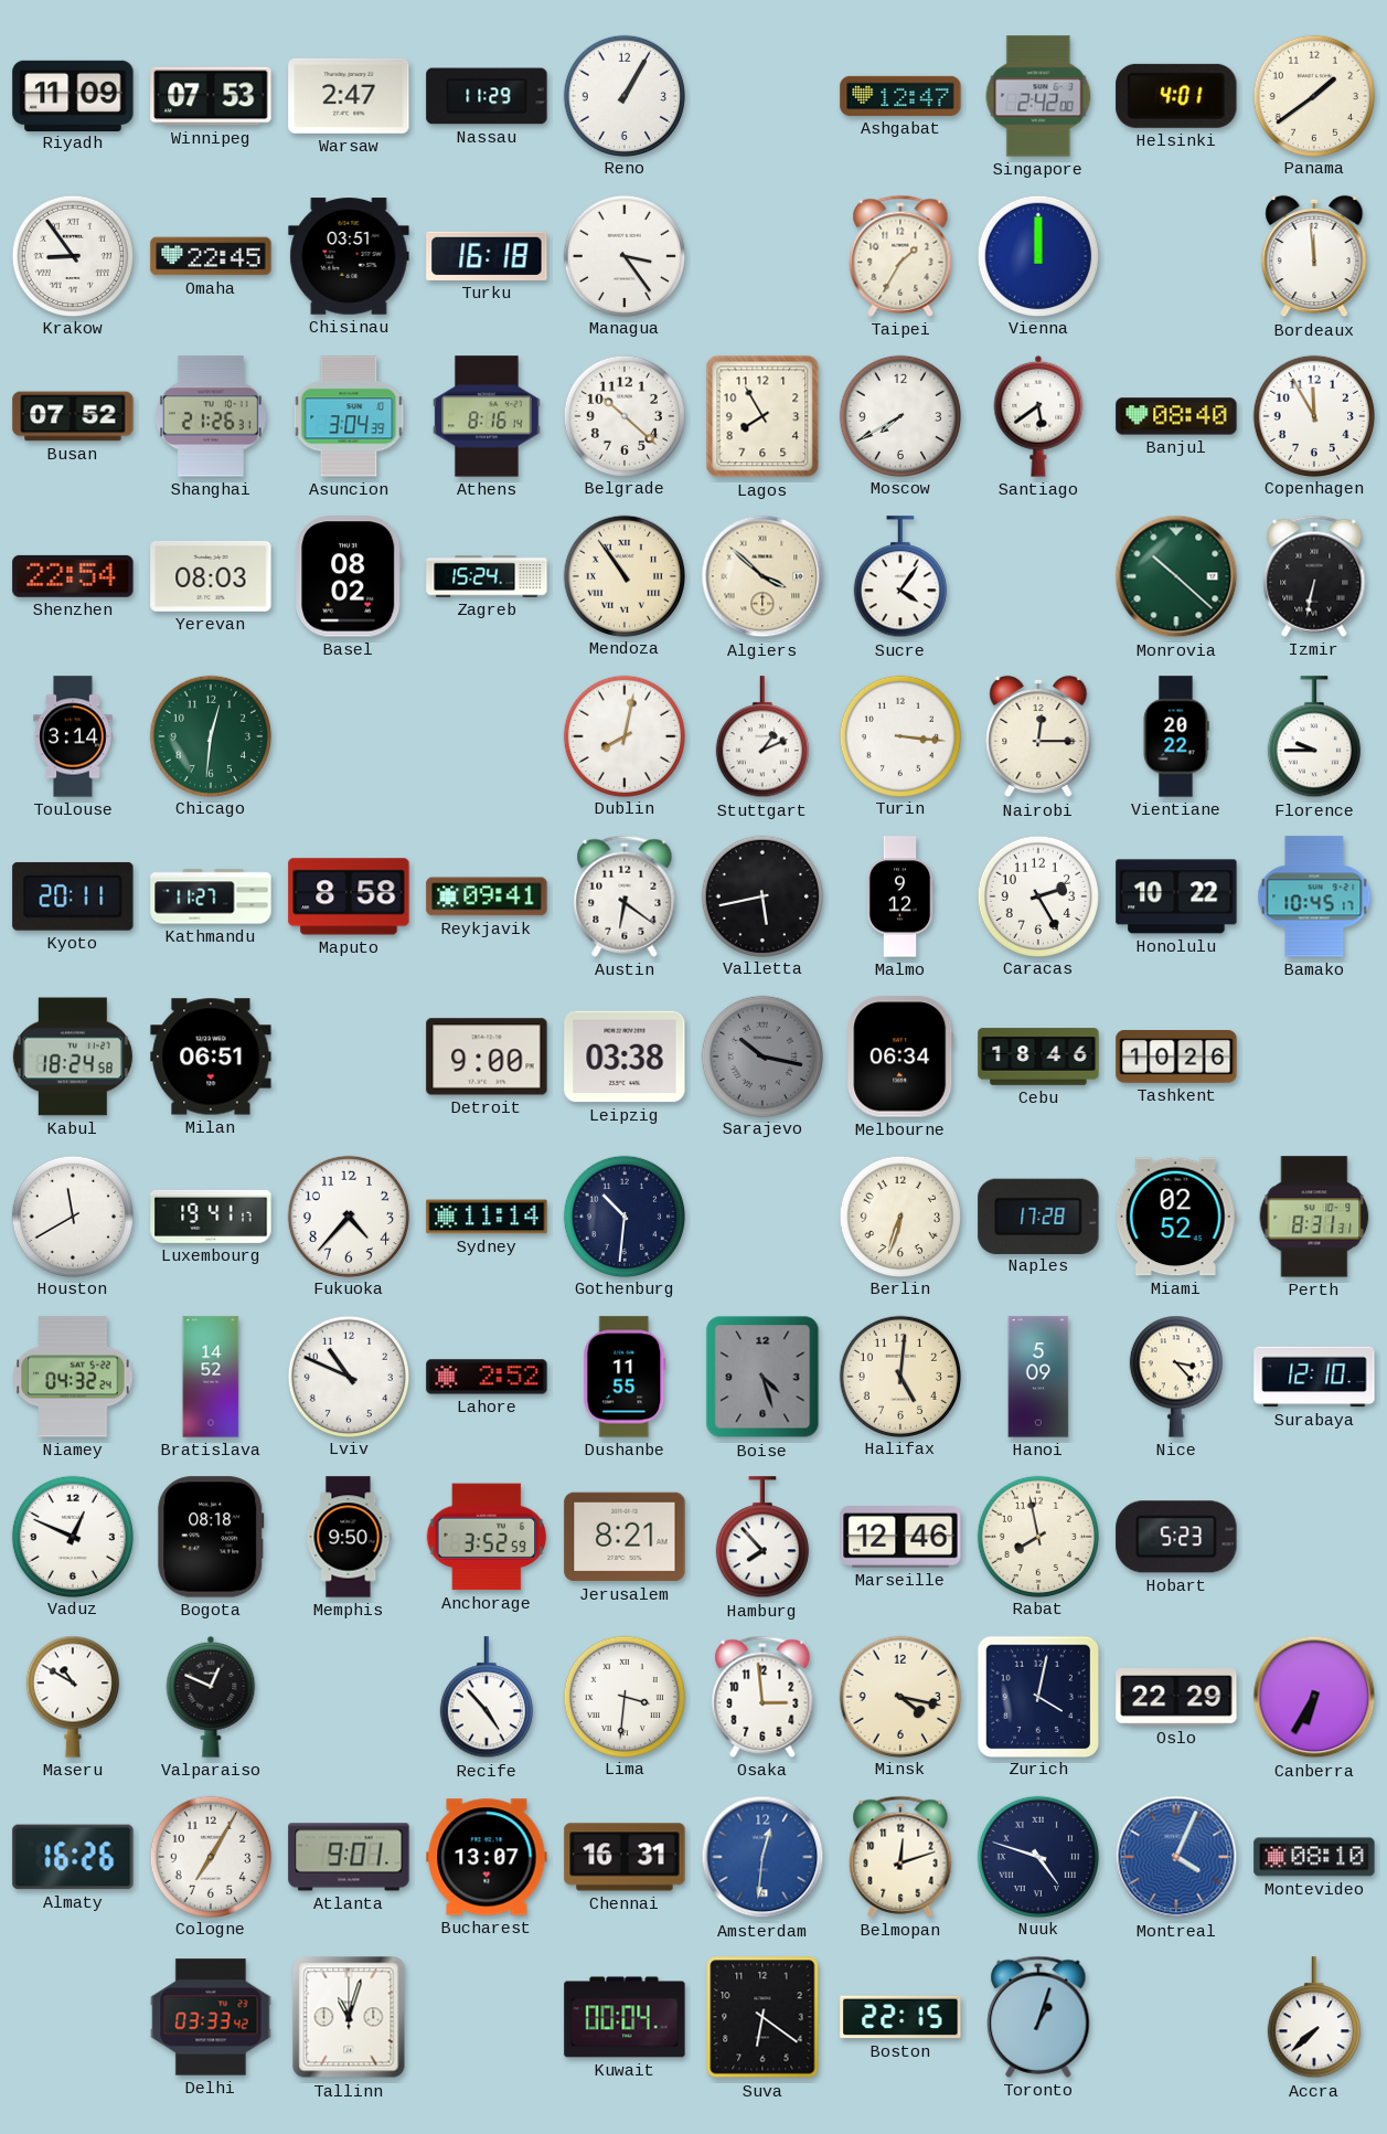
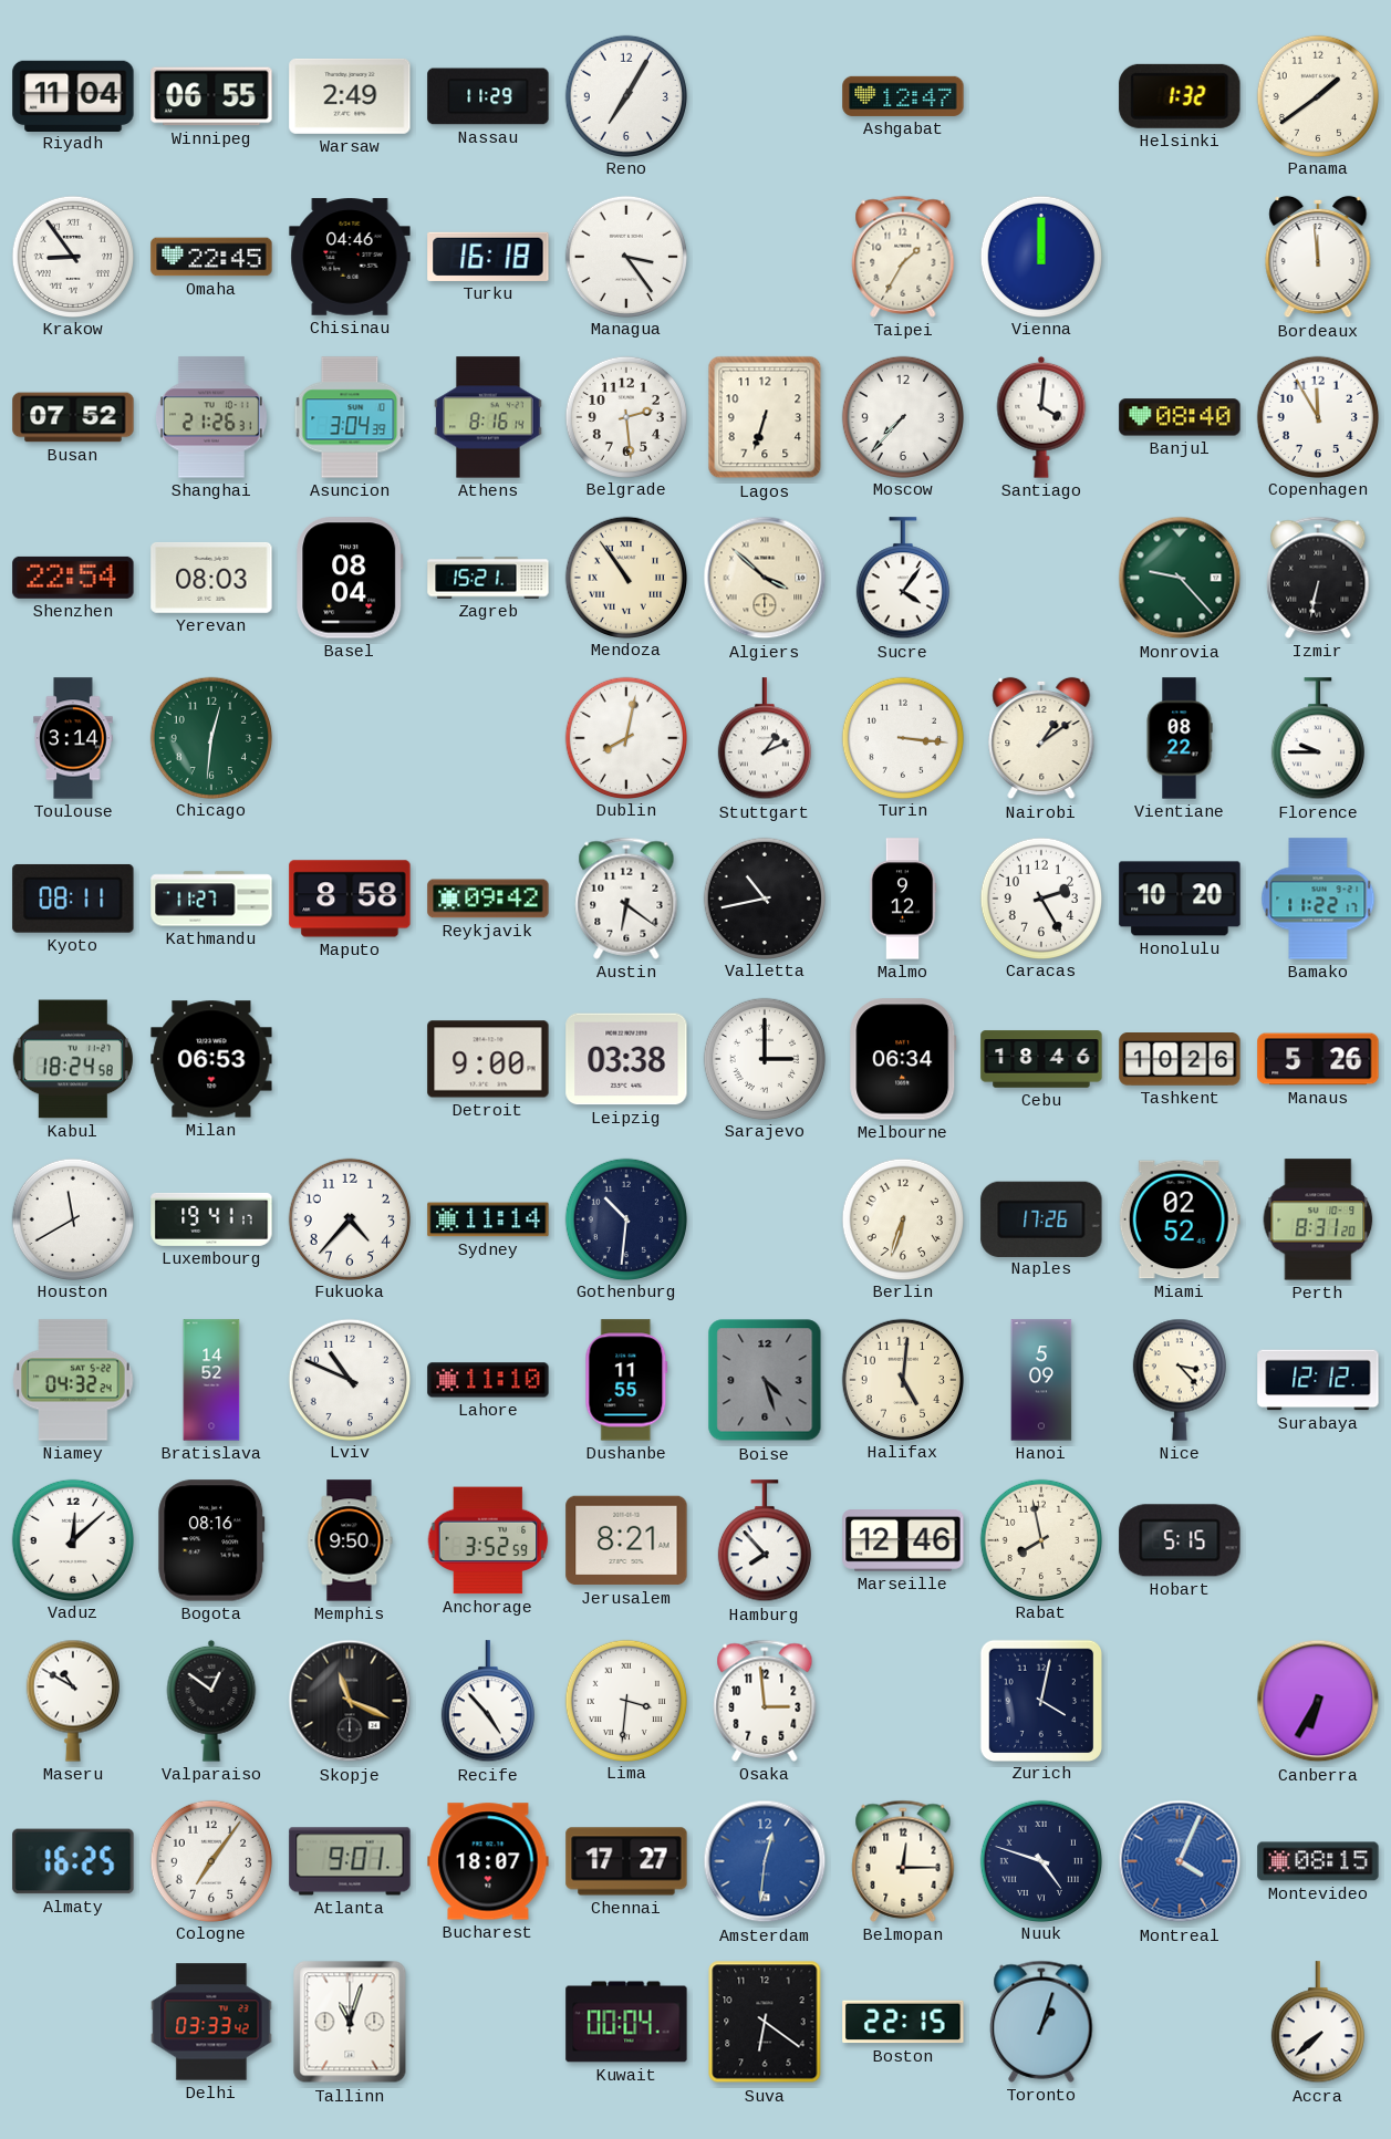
Riyadh: 11:09 -> 11:04 (73, 95)
Winnipeg: 07:53 -> 06:55 (211, 96)
Warsaw: 2:47 -> 2:49 (350, 96)
Reno: 1:05 -> 7:05 (625, 95)
Singapore: 2:42 -> none (1038, 96)
Helsinki: 4:01 -> 1:32 (1180, 96)
Chisinau: 03:51 -> 04:46 (350, 257)
Belgrade: 10:22 -> 2:29 (625, 416)
Lagos: 7:55 -> 6:33 (765, 417)
Moscow: 7:40 -> 7:37 (902, 416)
Santiago: 5:39 -> 4:01 (1041, 417)
Basel: 08:02 -> 08:04 (350, 578)
Zagreb: 15:24 -> 15:21 (488, 578)
Monrovia: 10:22 -> 9:23 (1180, 578)
Nairobi: 12:15 -> 1:09 (1041, 738)
Vientiane: 20:22 -> 08:22 (1180, 738)
Kyoto: 20:11 -> 08:11 (73, 899)
Reykjavik: 09:41 -> 09:42 (488, 899)
Valletta: 5:43 -> 10:43 (764, 897)
Honolulu: 10:22 -> 10:20 (1180, 899)
Bamako: 10:45 -> 11:22 (1318, 899)
Milan: 06:51 -> 06:53 (211, 1059)
Sarajevo: 10:17 -> 3:00 (764, 1058)
Sarajevo dial: grey -> white (764, 1058)
Manaus: none -> 5:26 (1318, 1059)
Naples: 17:28 -> 17:26 (1041, 1218)
Perth: 8:31:31 -> 8:31:20 (1318, 1219)
Lahore: 2:52 -> 11:10 (488, 1380)
Surabaya: 12:10 -> 12:12 (1318, 1380)
Vaduz: 12:49 -> 12:08 (72, 1539)
Bogota: 08:18 -> 08:16 (211, 1540)
Hobart: 5:23 -> 5:15 (1180, 1540)
Valparaiso: 12:49 -> 12:51 (211, 1701)
Skopje: none -> 11:19 (350, 1701)
Minsk: 4:17 -> none (899, 1696)
Oslo: 22:29 -> none (1176, 1697)
Almaty: 16:26 -> 16:25 (73, 1861)
Cologne: 7:05 -> 7:06 (210, 1860)
Bucharest: 13:07 -> 18:07 (488, 1861)
Chennai: 16:31 -> 17:27 (626, 1861)
Belmopan: 12:12 -> 12:15 (903, 1861)
Montevideo: 08:10 -> 08:15 (1318, 1861)
